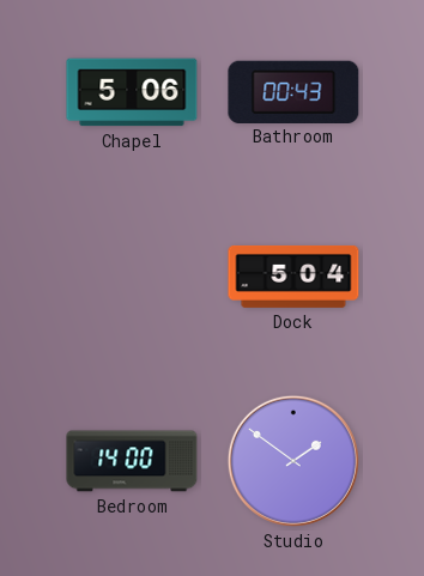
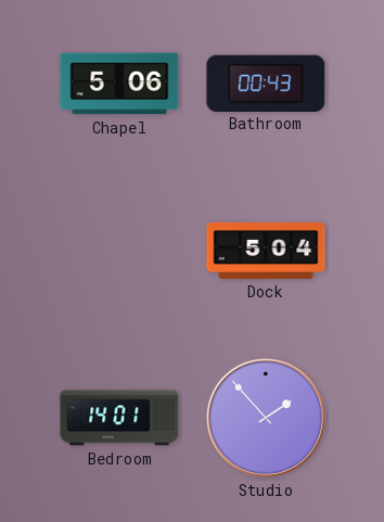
Bedroom: 14:00 -> 14:01 (119, 418)
Studio: 1:51 -> 1:53 (266, 418)
